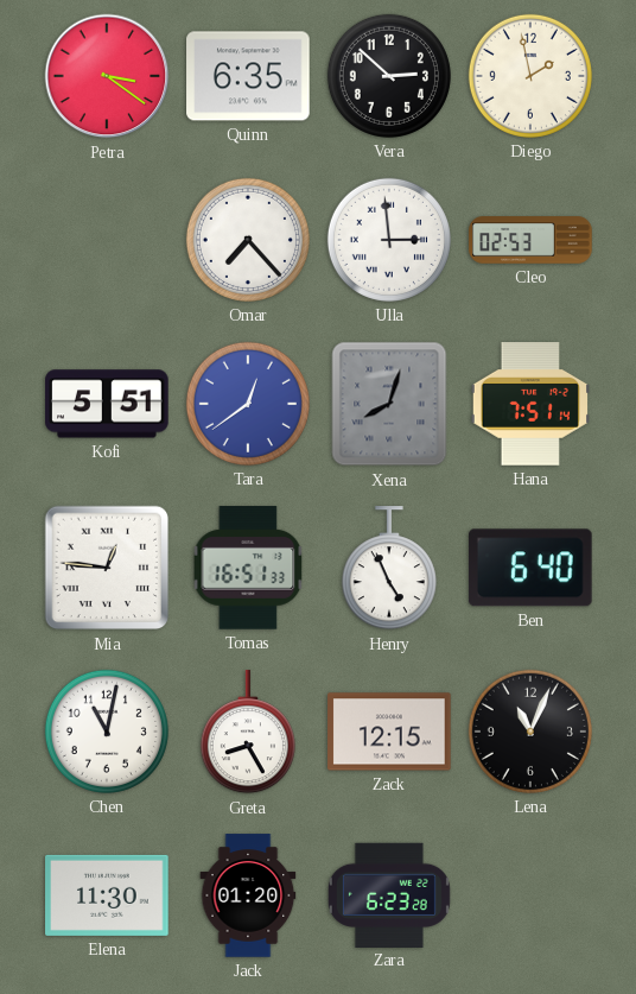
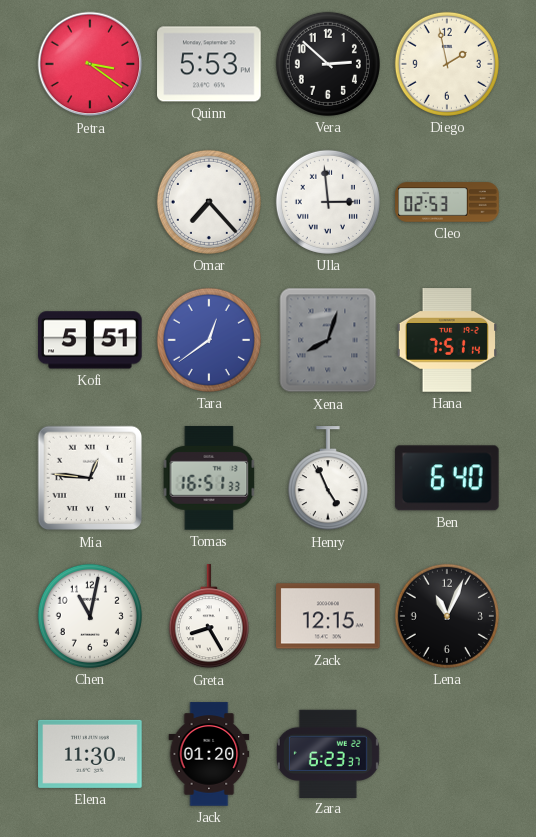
Quinn: 6:35 -> 5:53 (209, 64)
Zara: 6:23:28 -> 6:23:37 (328, 753)
